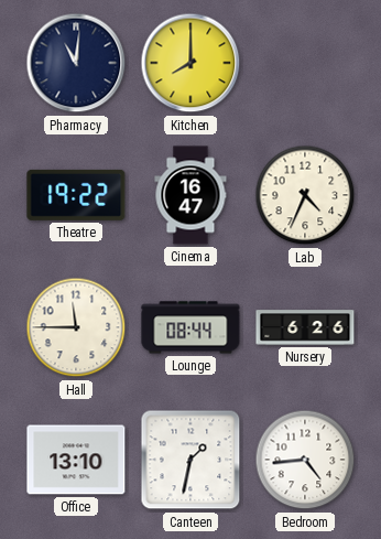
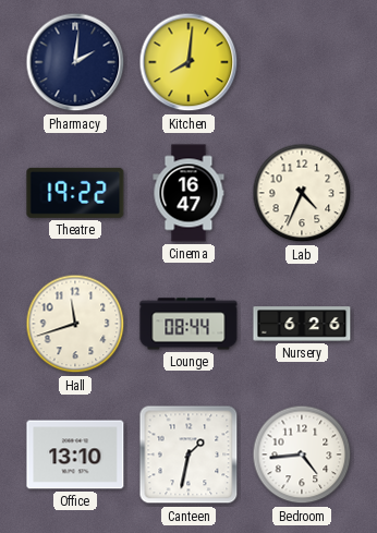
Pharmacy: 11:01 -> 2:01 (75, 62)
Kitchen: 8:00 -> 8:01 (188, 62)
Hall: 11:45 -> 11:42 (75, 324)
